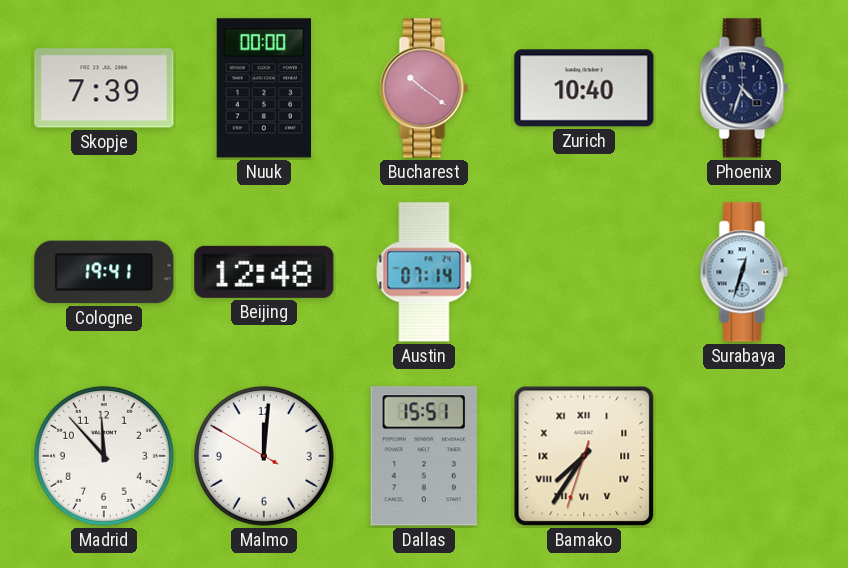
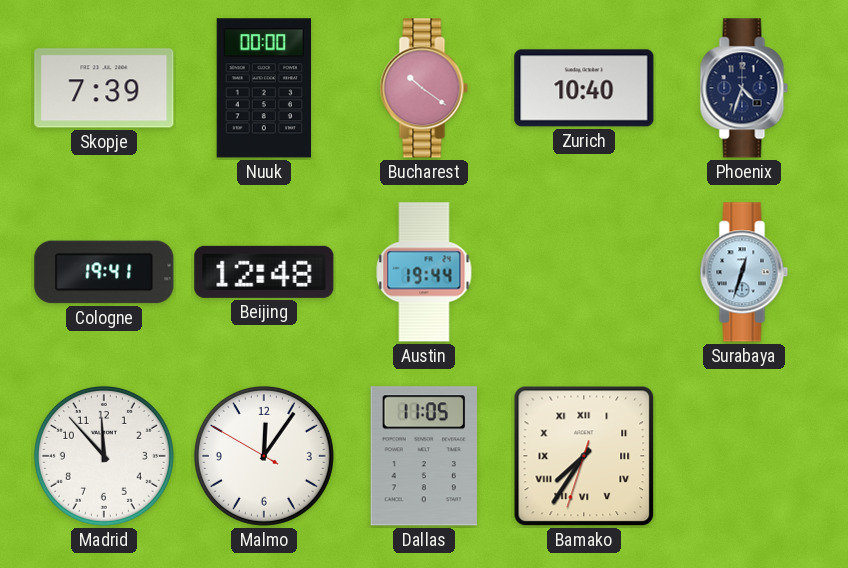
Austin: 07:14 -> 19:44 (424, 272)
Malmo: 12:00 -> 12:05 (264, 456)
Dallas: 15:51 -> 11:05 (424, 456)
